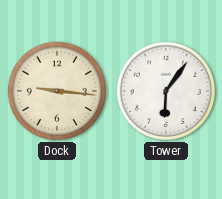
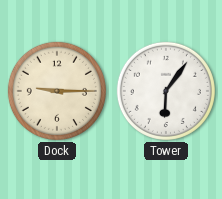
Dock: 9:16 -> 9:15 (57, 91)
